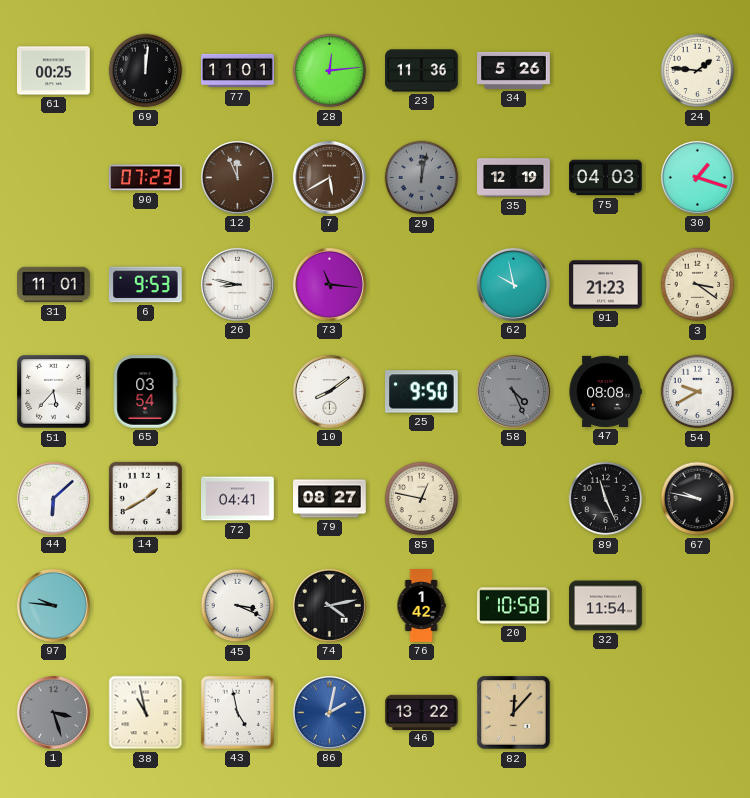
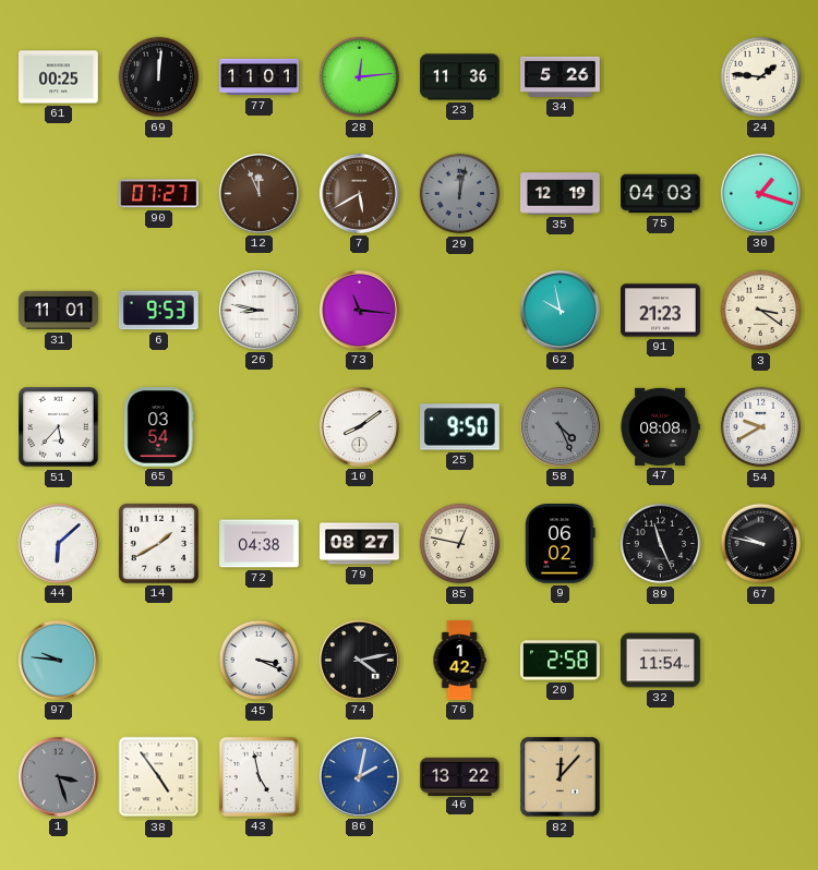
90: 07:23 -> 07:27 (159, 194)
72: 04:41 -> 04:38 (260, 544)
9: none -> 06:02 (561, 544)
20: 10:58 -> 2:58 (561, 661)
38: 10:58 -> 4:54 (159, 777)
